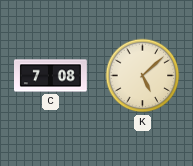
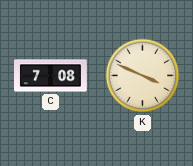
K: 5:08 -> 3:49 (143, 76)
